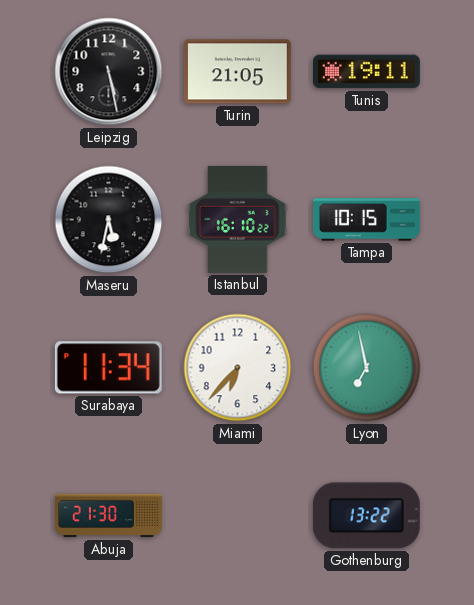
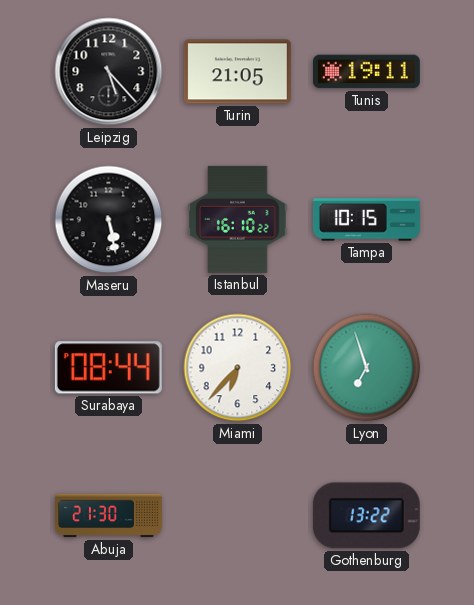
Leipzig: 5:28 -> 5:23 (109, 72)
Maseru: 5:32 -> 5:28 (109, 220)
Surabaya: 11:34 -> 08:44 (108, 368)
Lyon: 6:58 -> 6:57 (367, 368)
